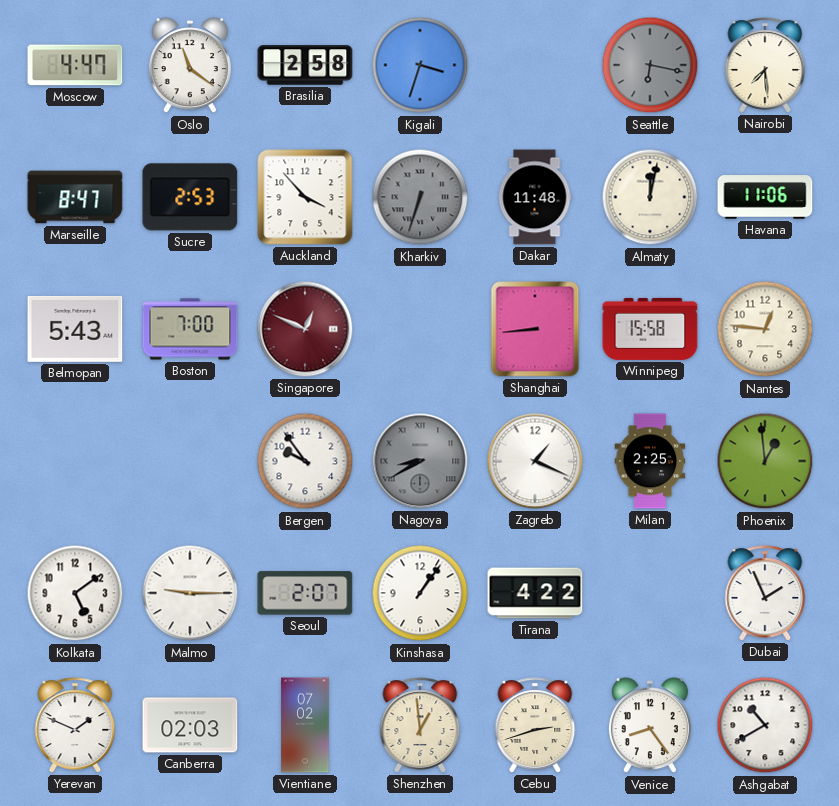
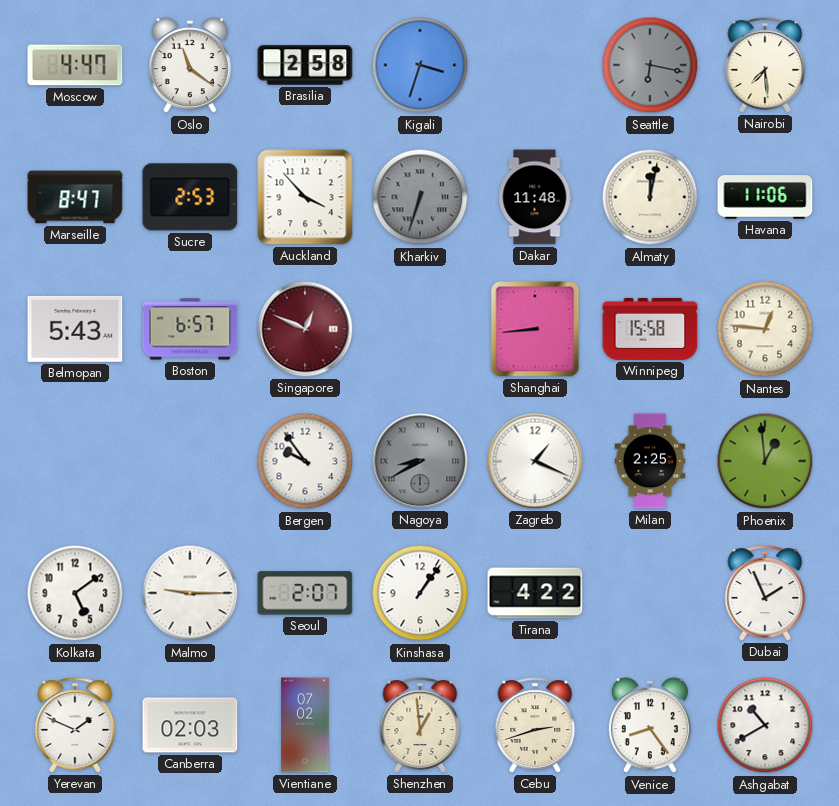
Boston: 7:00 -> 6:57 (190, 329)
